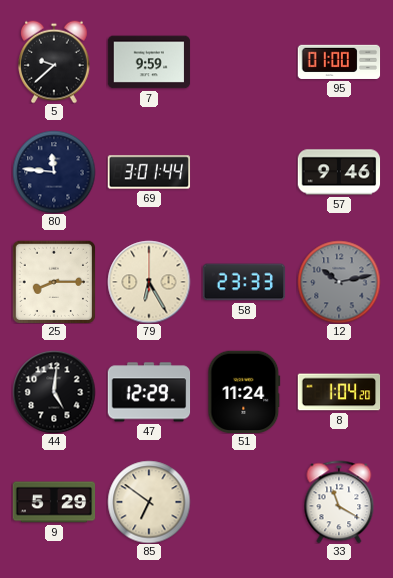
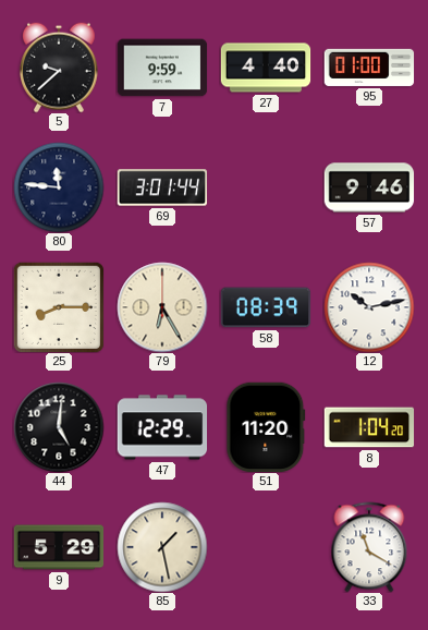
27: none -> 4:40 (266, 68)
58: 23:33 -> 08:39 (266, 307)
12 dial: grey -> white (369, 307)
51: 11:24 -> 11:20 (266, 427)
85: 6:51 -> 1:28 (162, 547)
